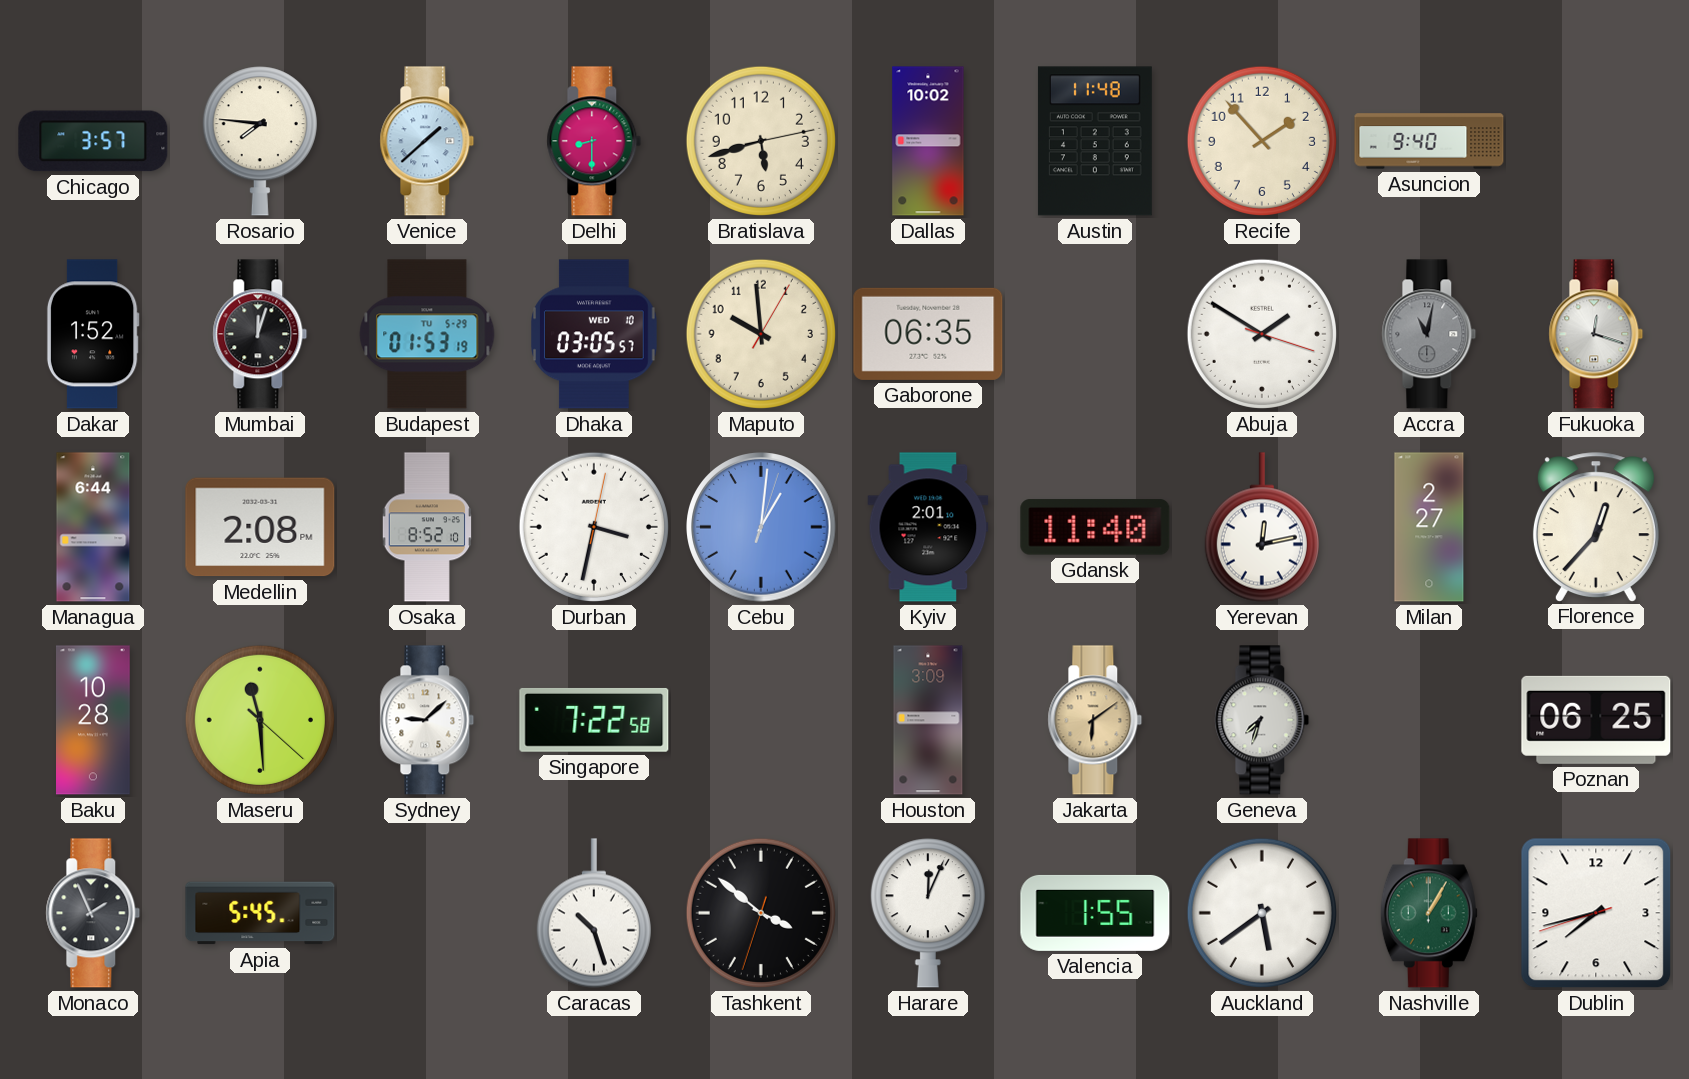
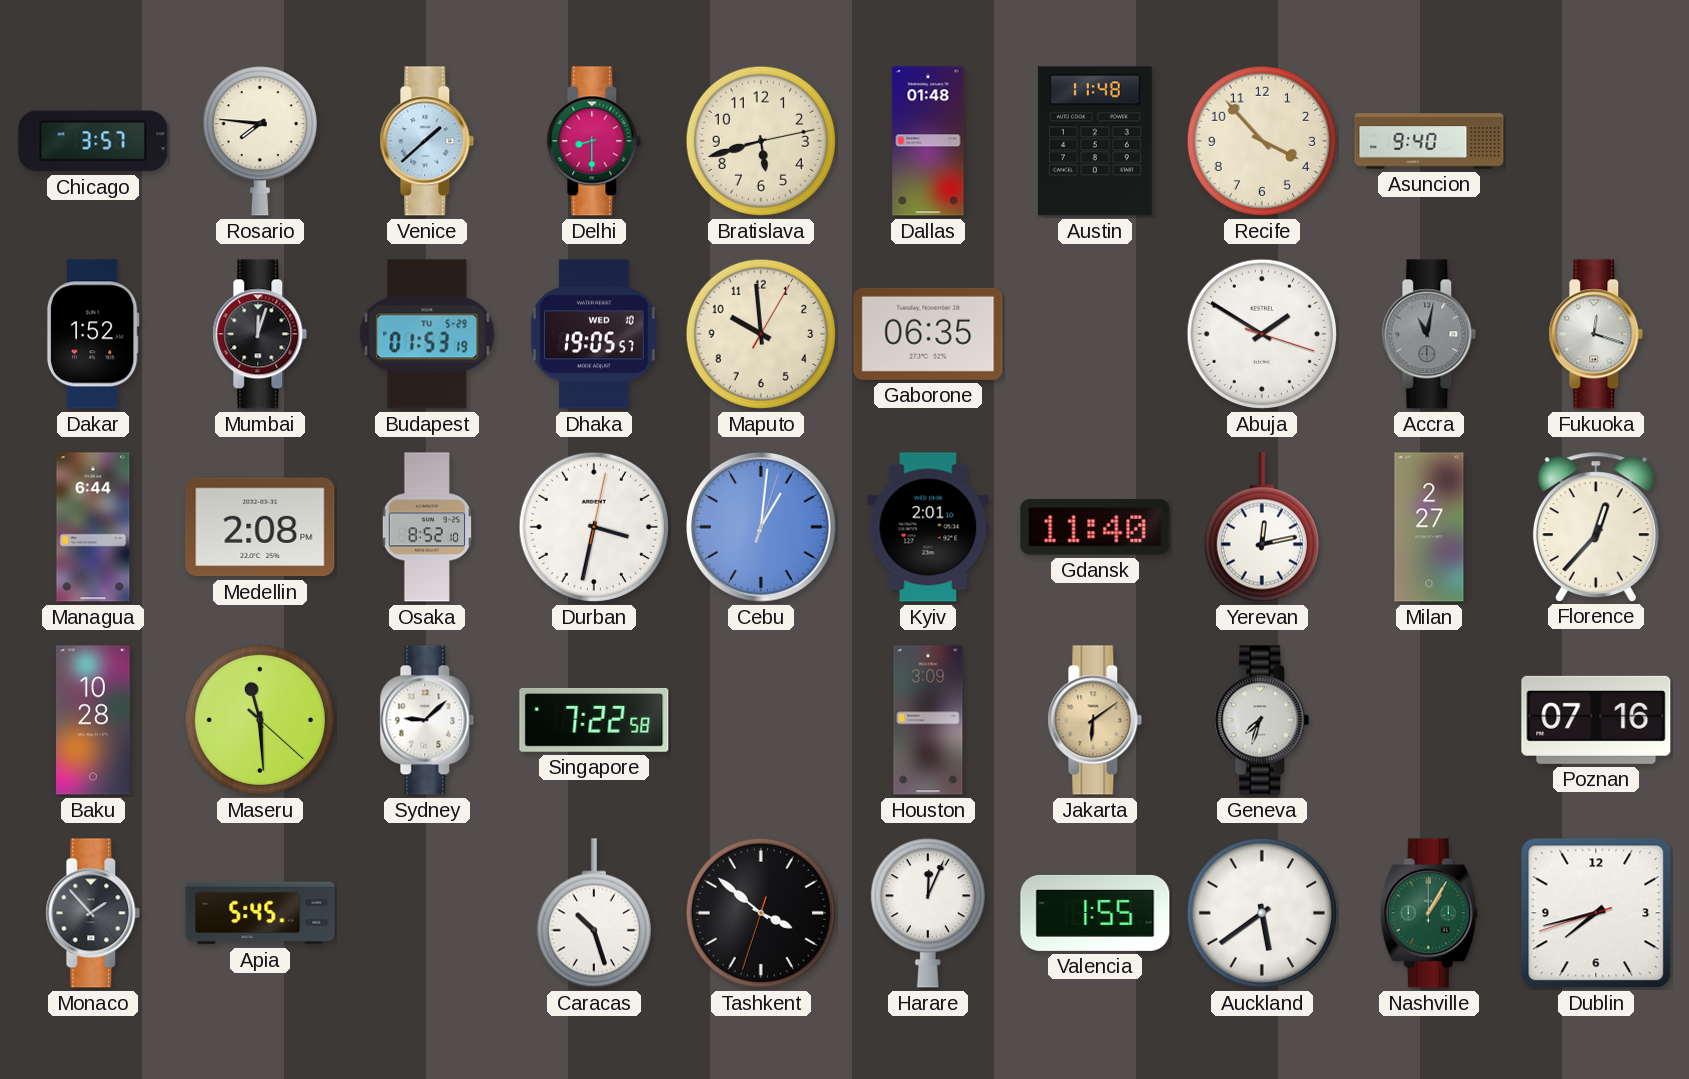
Dallas: 10:02 -> 01:48 (928, 141)
Recife: 1:53 -> 3:53 (1262, 141)
Dhaka: 03:05 -> 19:05 (595, 334)
Poznan: 06:25 -> 07:16 (1596, 720)
Monaco: 1:56 -> 1:53 (93, 913)
